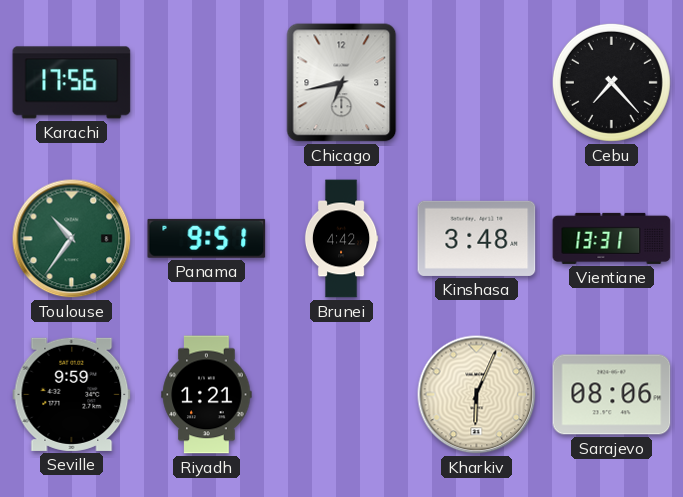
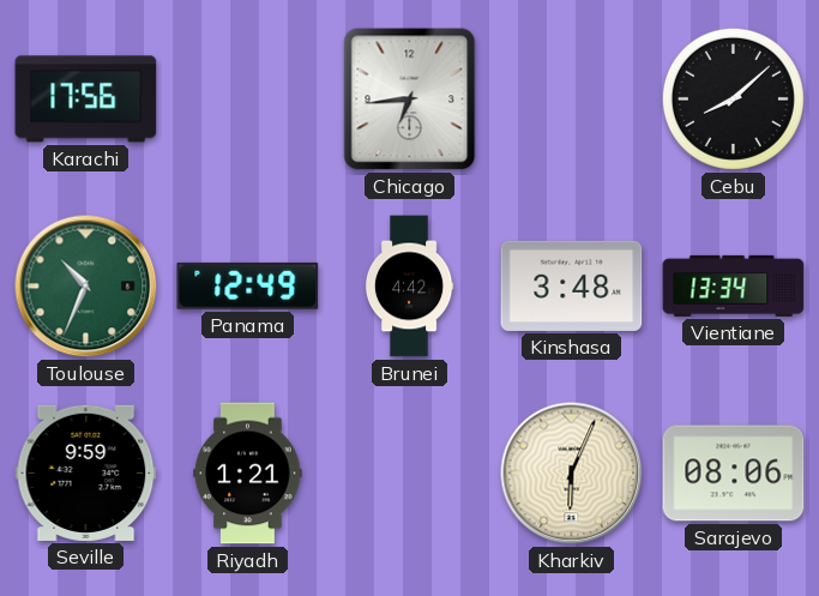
Chicago: 6:43 -> 6:44 (410, 100)
Cebu: 7:23 -> 8:08 (733, 98)
Toulouse: 10:36 -> 10:34 (86, 287)
Panama: 9:51 -> 12:49 (248, 285)
Vientiane: 13:31 -> 13:34 (734, 285)
